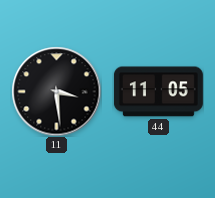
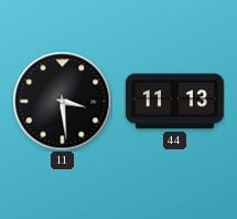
44: 11:05 -> 11:13 (174, 102)
